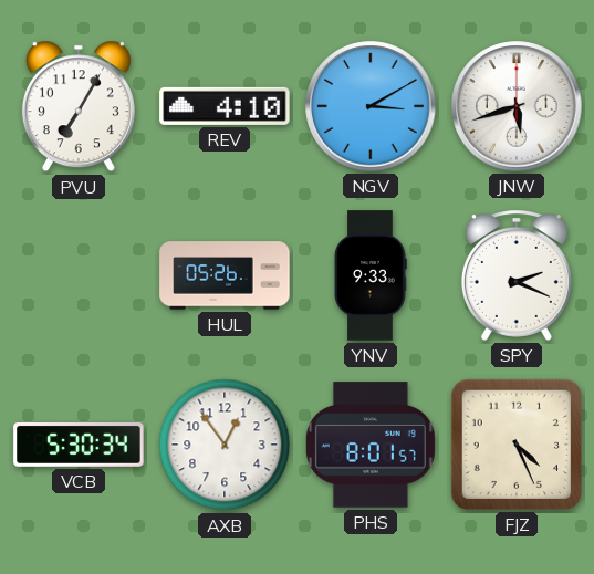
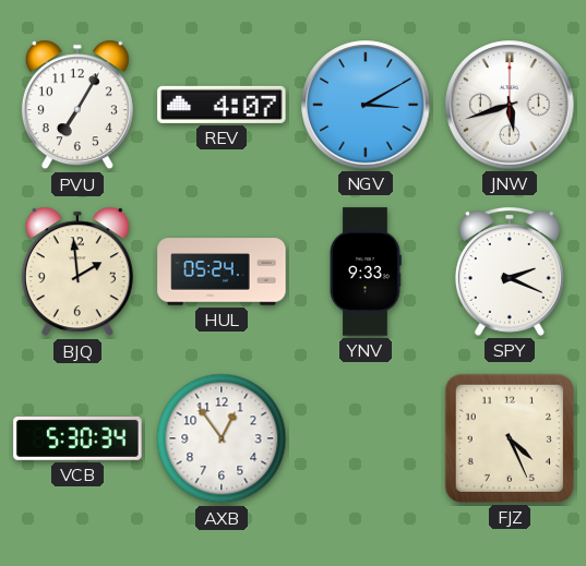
REV: 4:10 -> 4:07 (222, 105)
BJQ: none -> 1:59 (77, 272)
HUL: 05:26 -> 05:24 (222, 272)
PHS: 8:01 -> none (371, 445)
